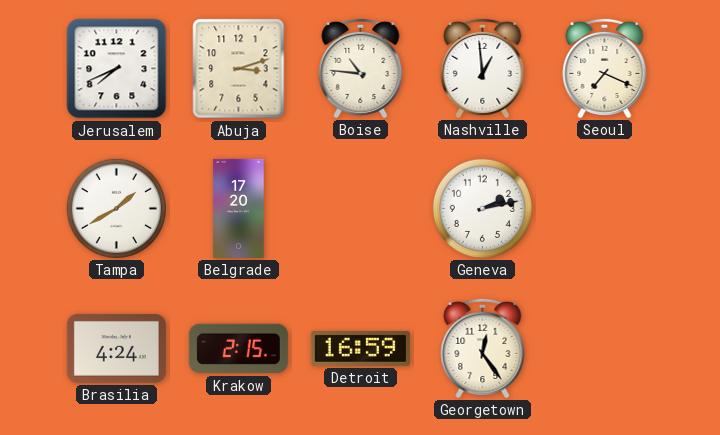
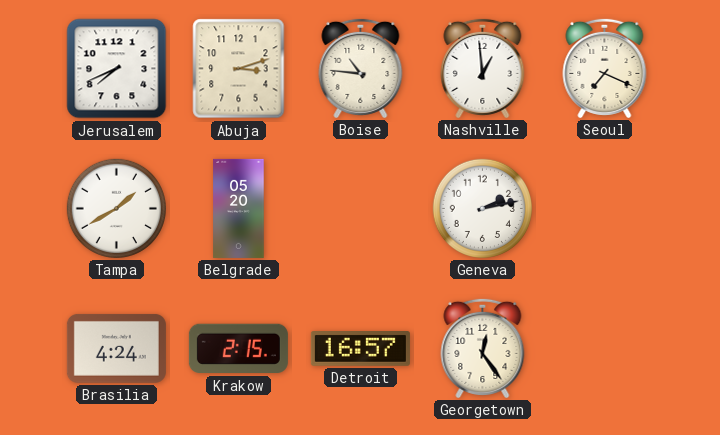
Belgrade: 17:20 -> 05:20 (239, 208)
Detroit: 16:59 -> 16:57 (360, 349)
